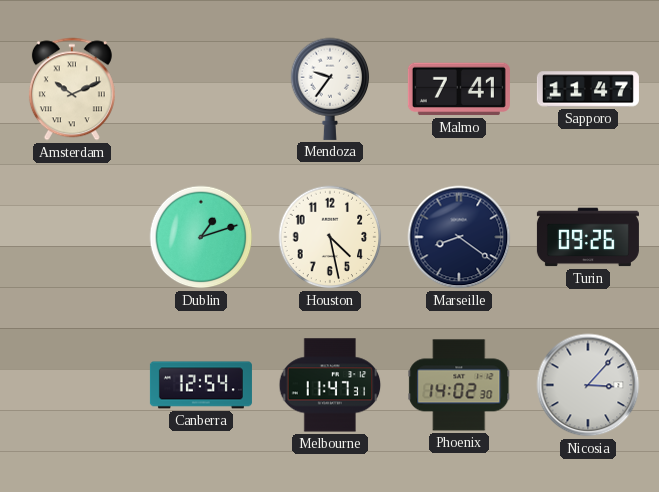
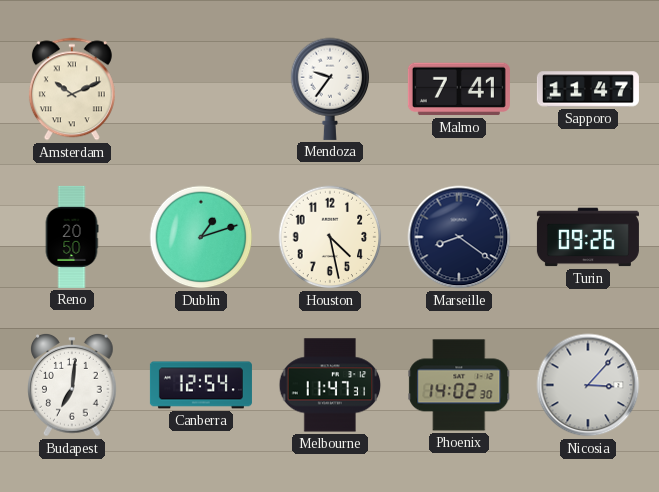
Reno: none -> 20:50 (72, 237)
Budapest: none -> 7:01 (73, 385)
